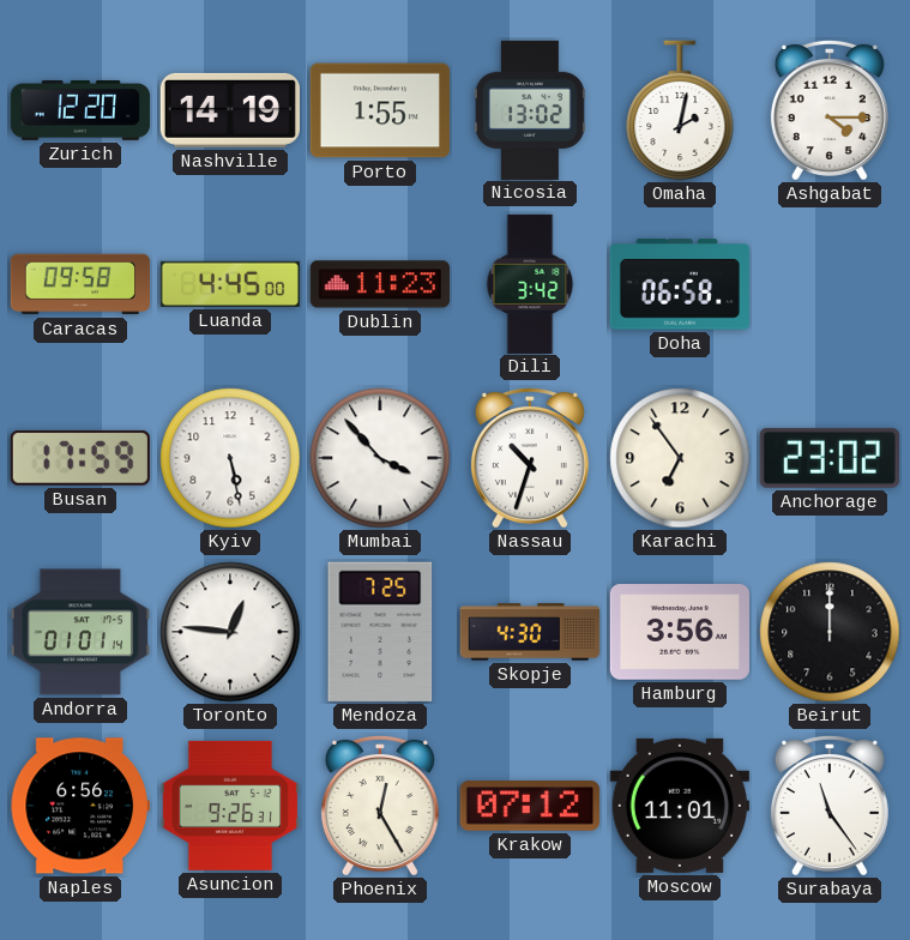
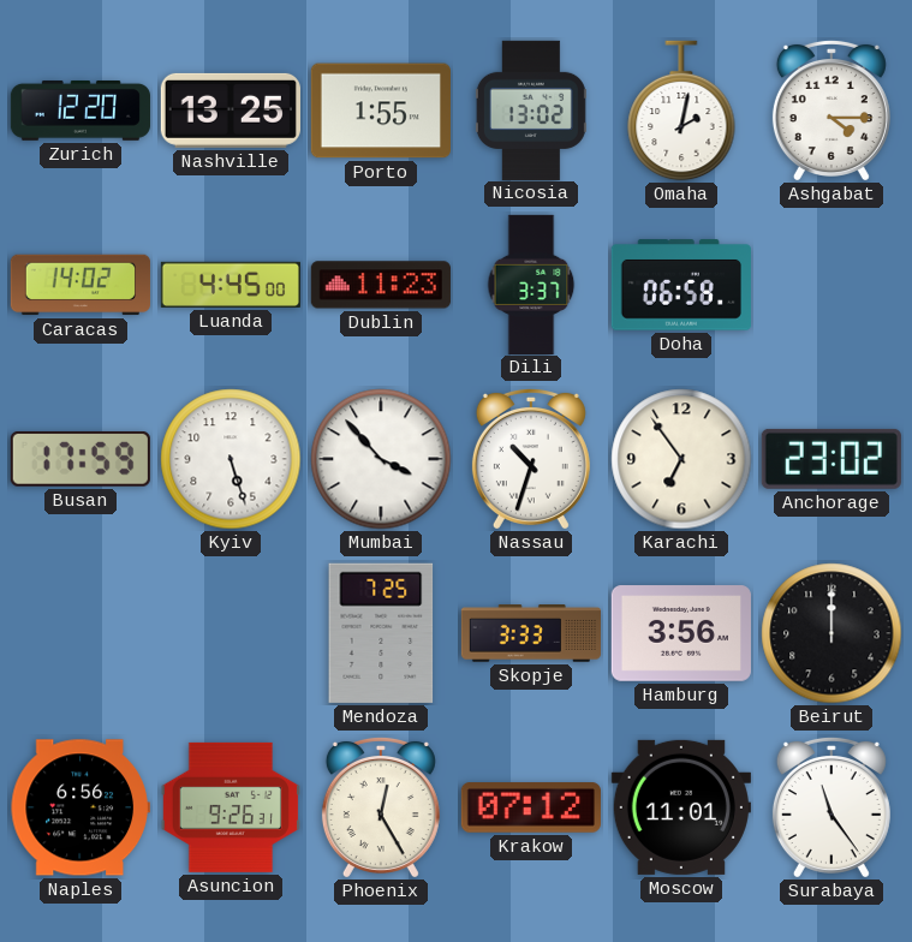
Nashville: 14:19 -> 13:25 (231, 111)
Caracas: 09:58 -> 14:02 (81, 285)
Dili: 3:42 -> 3:37 (531, 284)
Kyiv: 5:28 -> 5:27 (231, 459)
Andorra: 01:01 -> none (80, 632)
Toronto: 12:46 -> none (230, 632)
Skopje: 4:30 -> 3:33 (531, 633)
